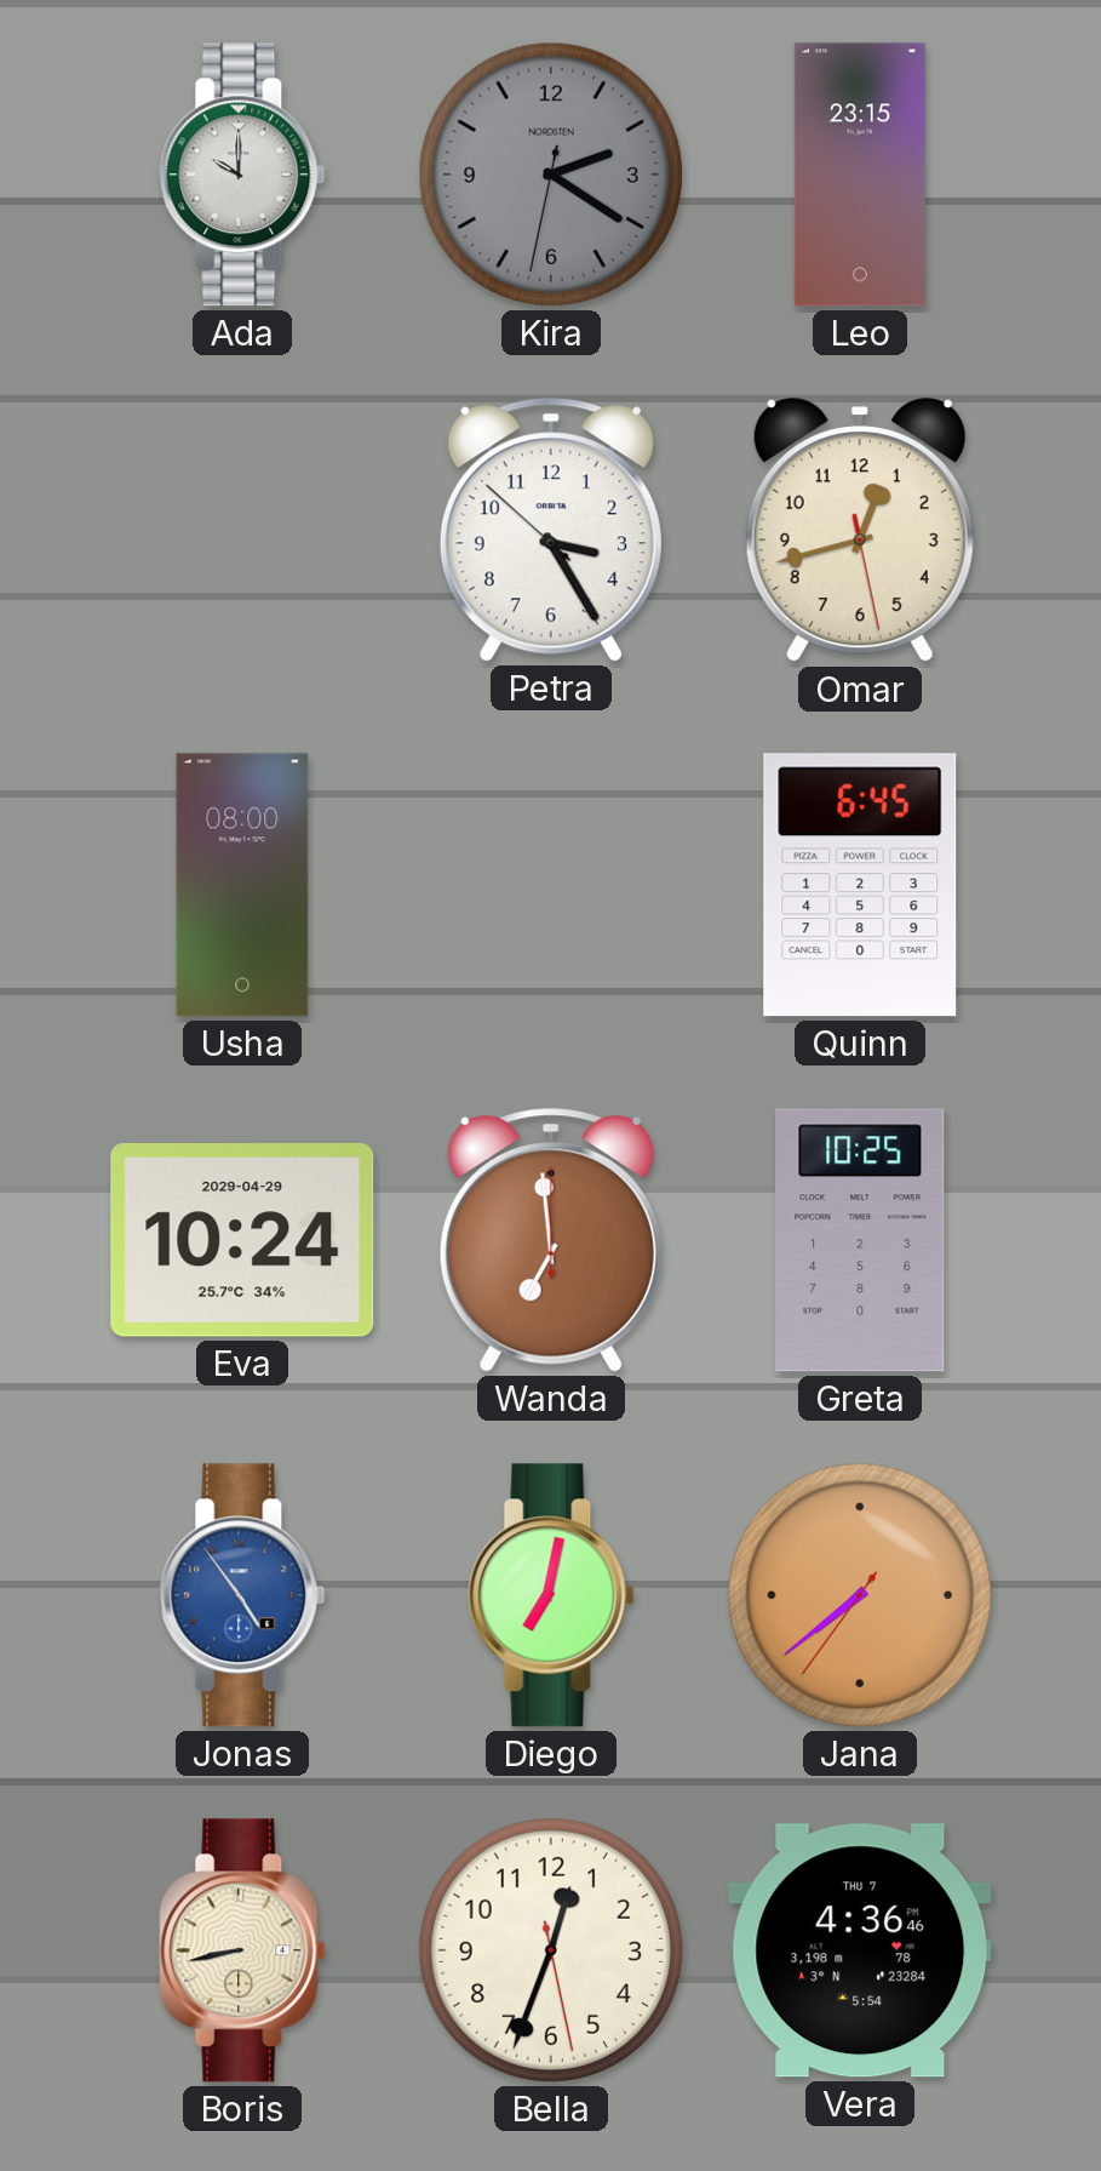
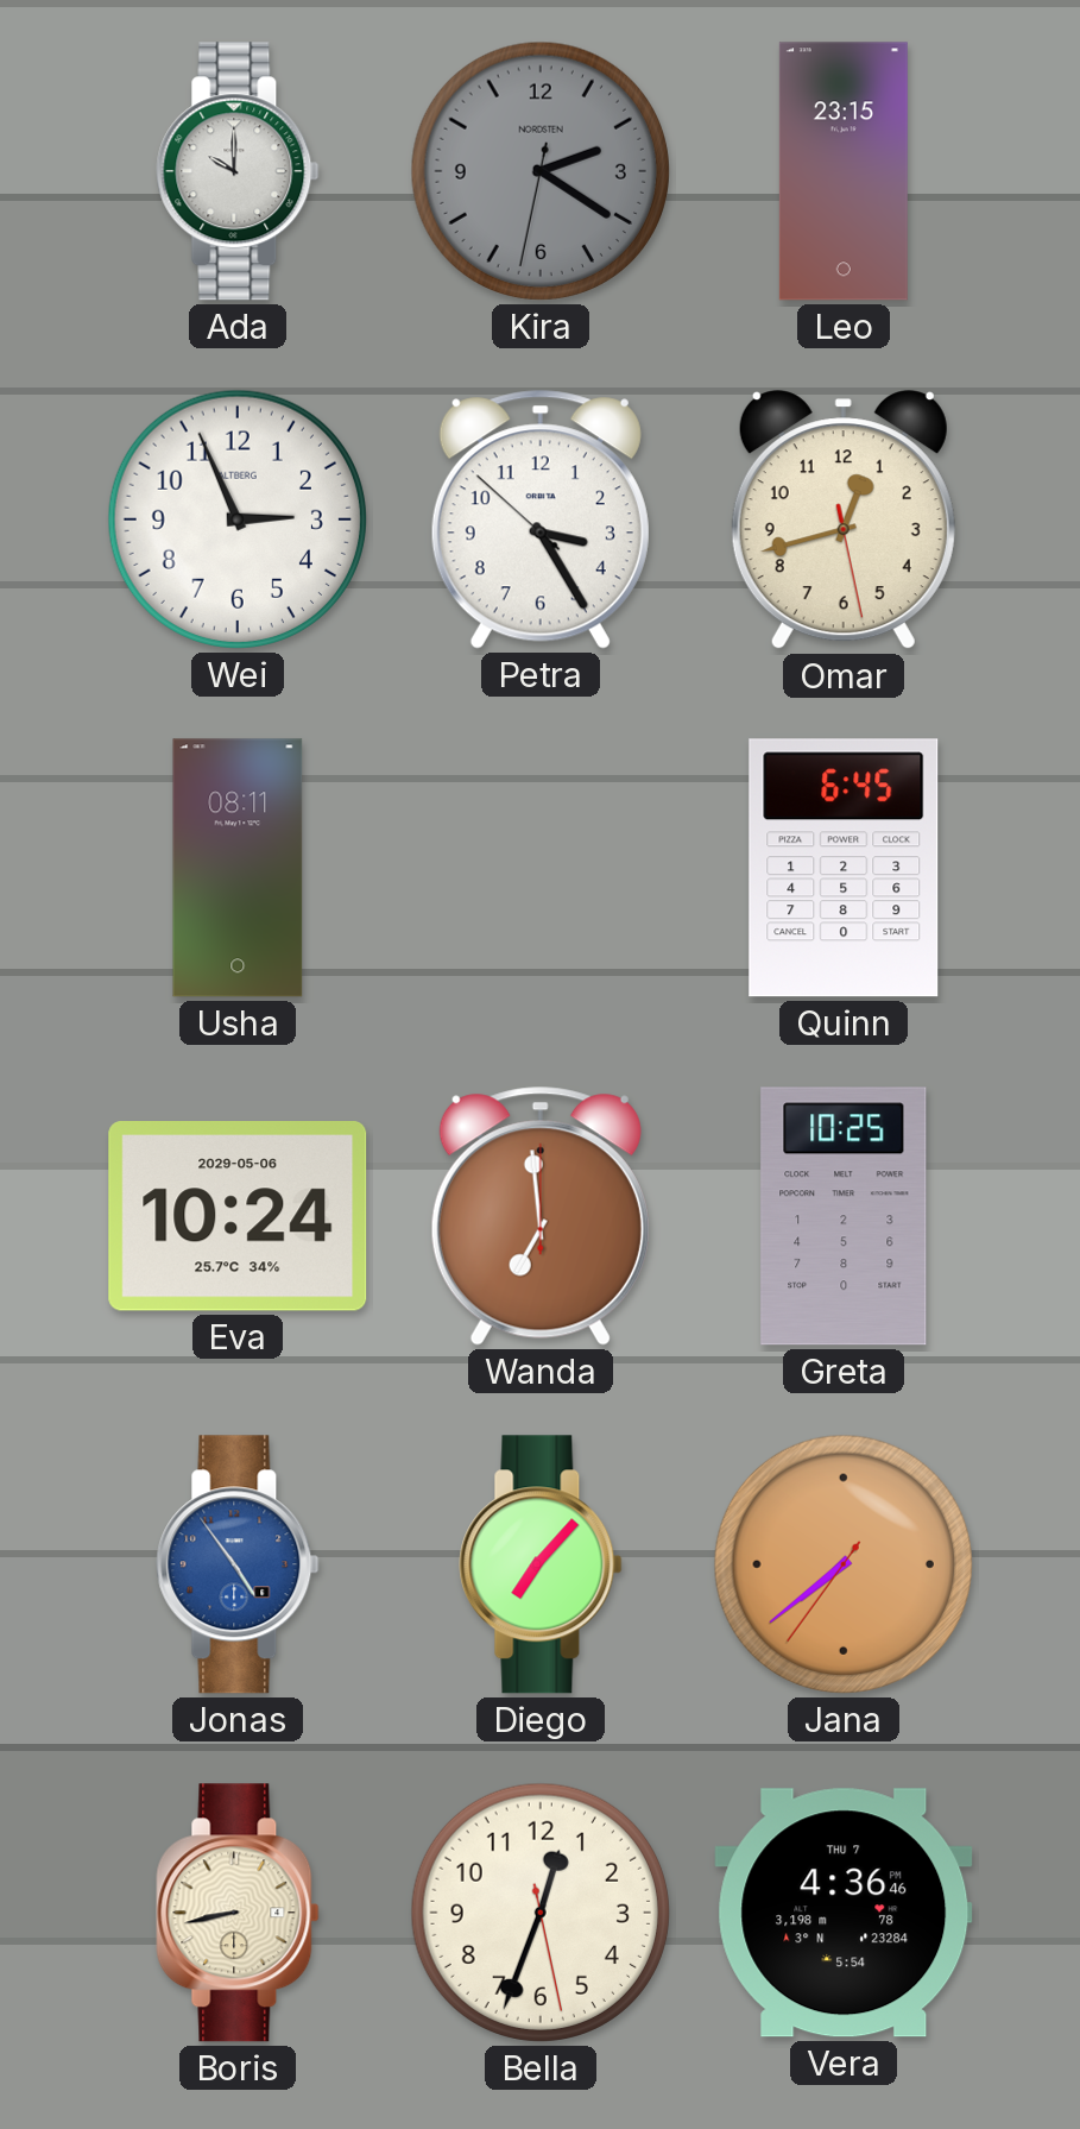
Wei: none -> 2:56 (238, 519)
Usha: 08:00 -> 08:11 (238, 868)
Eva date: 2029-04-29 -> 2029-05-06 (238, 1217)
Diego: 7:02 -> 7:07 (541, 1564)
